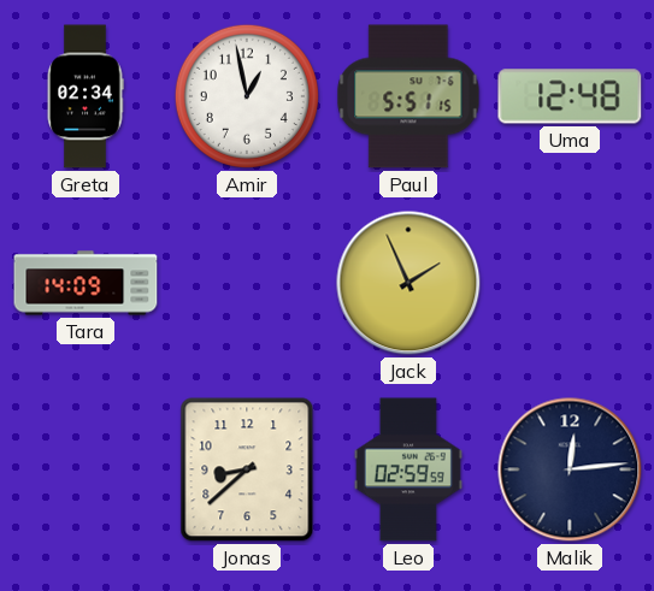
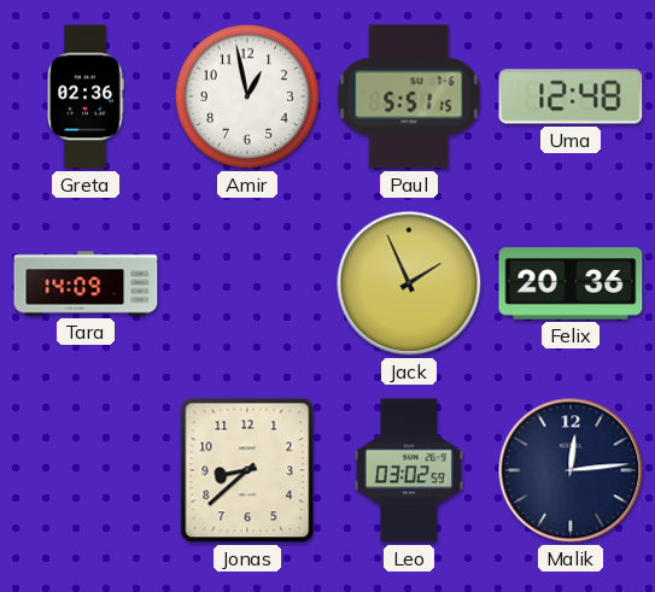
Greta: 02:34 -> 02:36 (86, 96)
Felix: none -> 20:36 (571, 283)
Leo: 02:59 -> 03:02 (409, 470)
